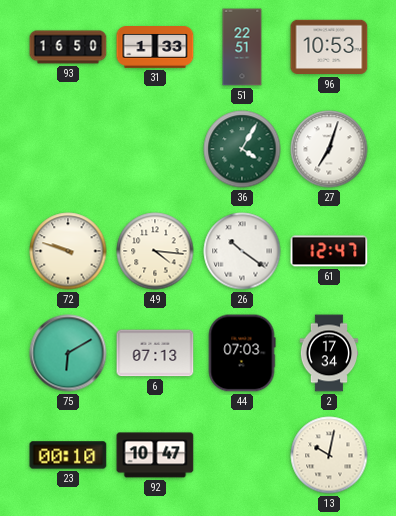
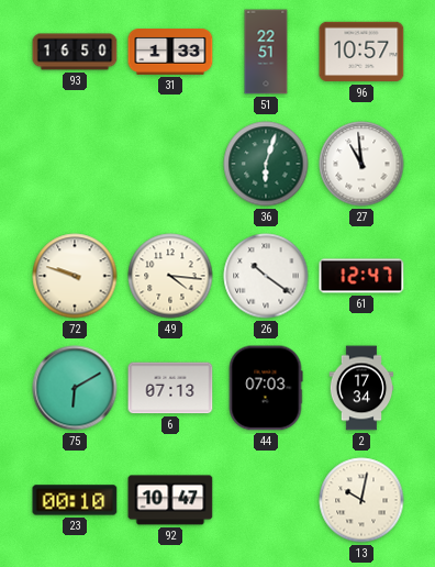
96: 10:53 -> 10:57 (361, 52)
36: 4:05 -> 6:03 (266, 164)
27: 7:03 -> 10:59 (361, 164)
